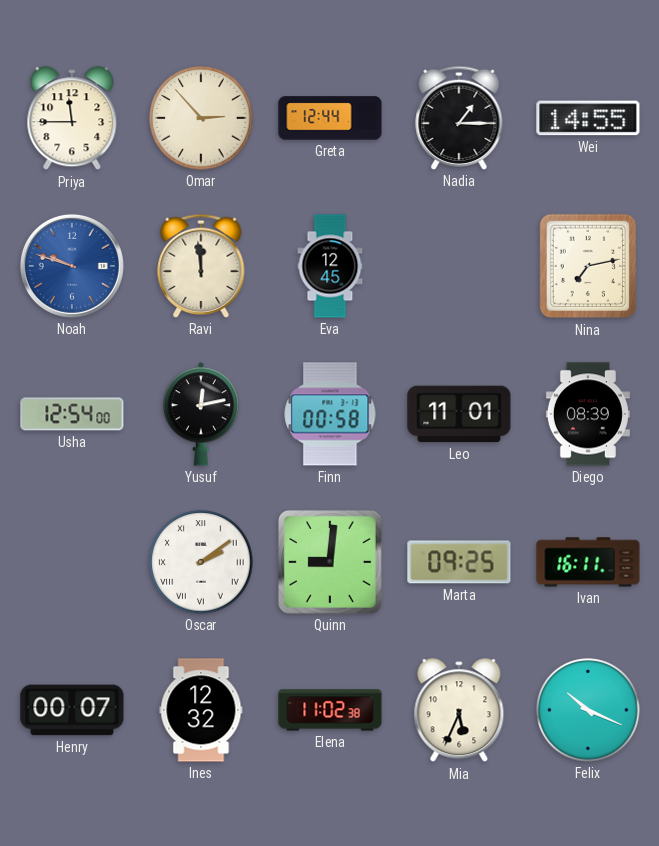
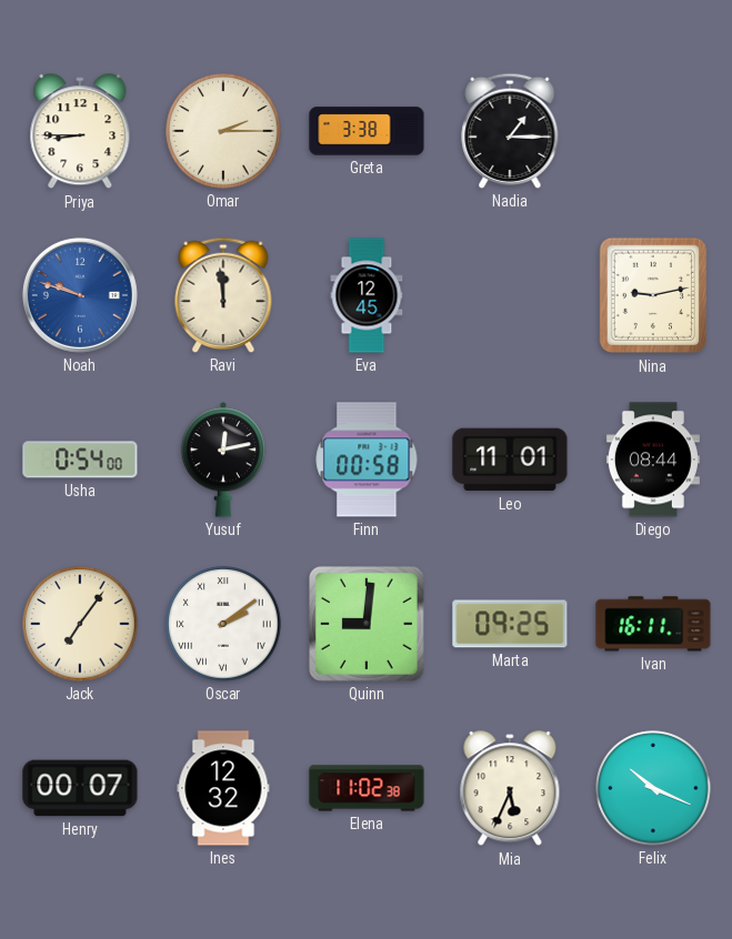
Priya: 11:45 -> 8:45 (80, 132)
Omar: 2:53 -> 2:15 (223, 131)
Greta: 12:44 -> 3:38 (367, 131)
Wei: 14:55 -> none (588, 118)
Nina: 7:13 -> 9:13 (653, 295)
Usha: 12:54 -> 0:54 (80, 460)
Diego: 08:39 -> 08:44 (653, 460)
Jack: none -> 7:06 (80, 624)
